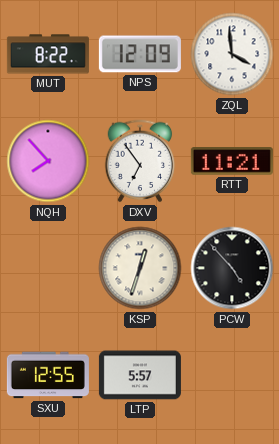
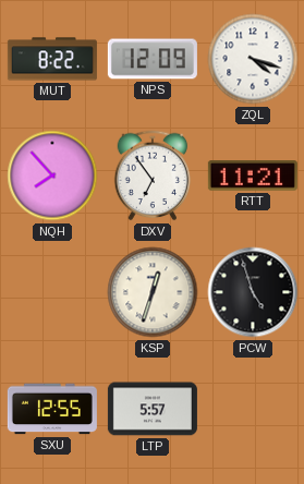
ZQL: 3:59 -> 4:18 (253, 59)
PCW: 4:53 -> 4:57 (253, 292)
